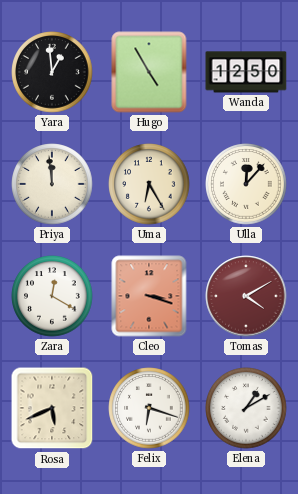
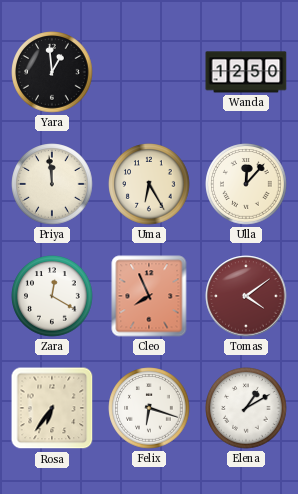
Hugo: 4:55 -> none (149, 72)
Cleo: 3:18 -> 7:56 (149, 296)
Tomas: 4:10 -> 4:09 (246, 296)
Rosa: 5:41 -> 6:36 (52, 408)
